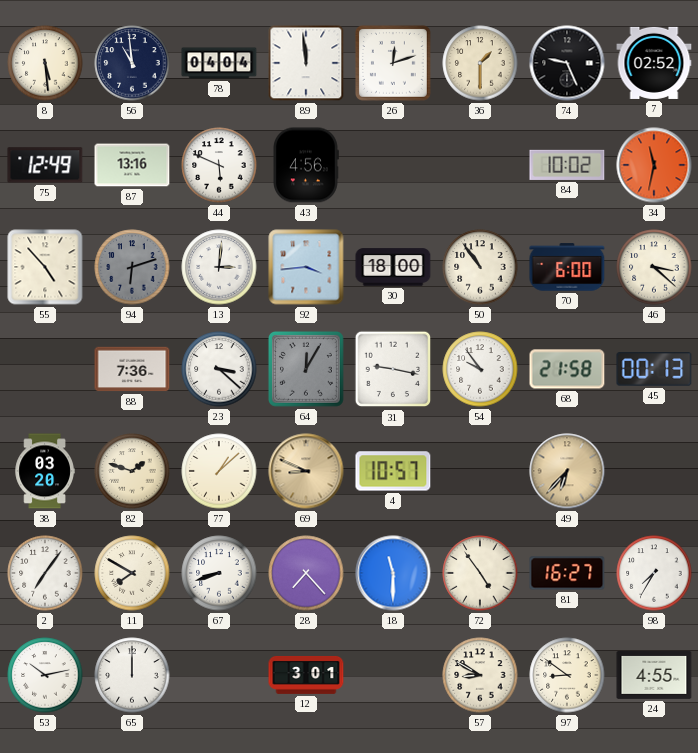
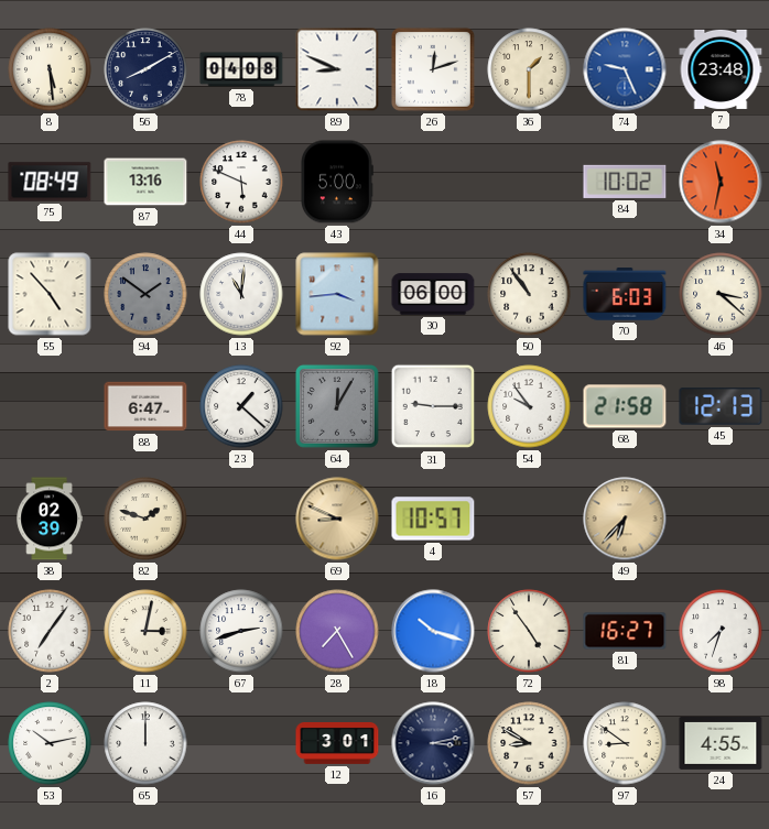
56: 10:59 -> 8:10 (145, 69)
78: 04:04 -> 04:08 (241, 69)
89: 11:59 -> 8:49 (337, 69)
74 dial: black -> blue (625, 69)
7: 02:52 -> 23:48 (721, 69)
75: 12:49 -> 08:49 (50, 182)
43: 4:56 -> 5:00 (337, 182)
94: 6:12 -> 1:51 (145, 294)
13: 3:01 -> 11:01 (241, 294)
30: 18:00 -> 06:00 (433, 294)
70: 6:00 -> 6:03 (625, 294)
88: 7:36 -> 6:47 (145, 406)
23: 3:22 -> 1:22 (241, 406)
31: 9:17 -> 9:15 (433, 406)
45: 00:13 -> 12:13 (721, 406)
38: 03:20 -> 02:39 (50, 519)
77: 1:08 -> none (219, 471)
11: 7:50 -> 3:02 (145, 631)
67: 8:42 -> 2:42 (241, 631)
28: 7:23 -> 7:25 (337, 631)
18: 11:30 -> 10:18 (433, 631)
98: 7:35 -> 7:33 (721, 631)
16: none -> 3:13 (433, 743)
